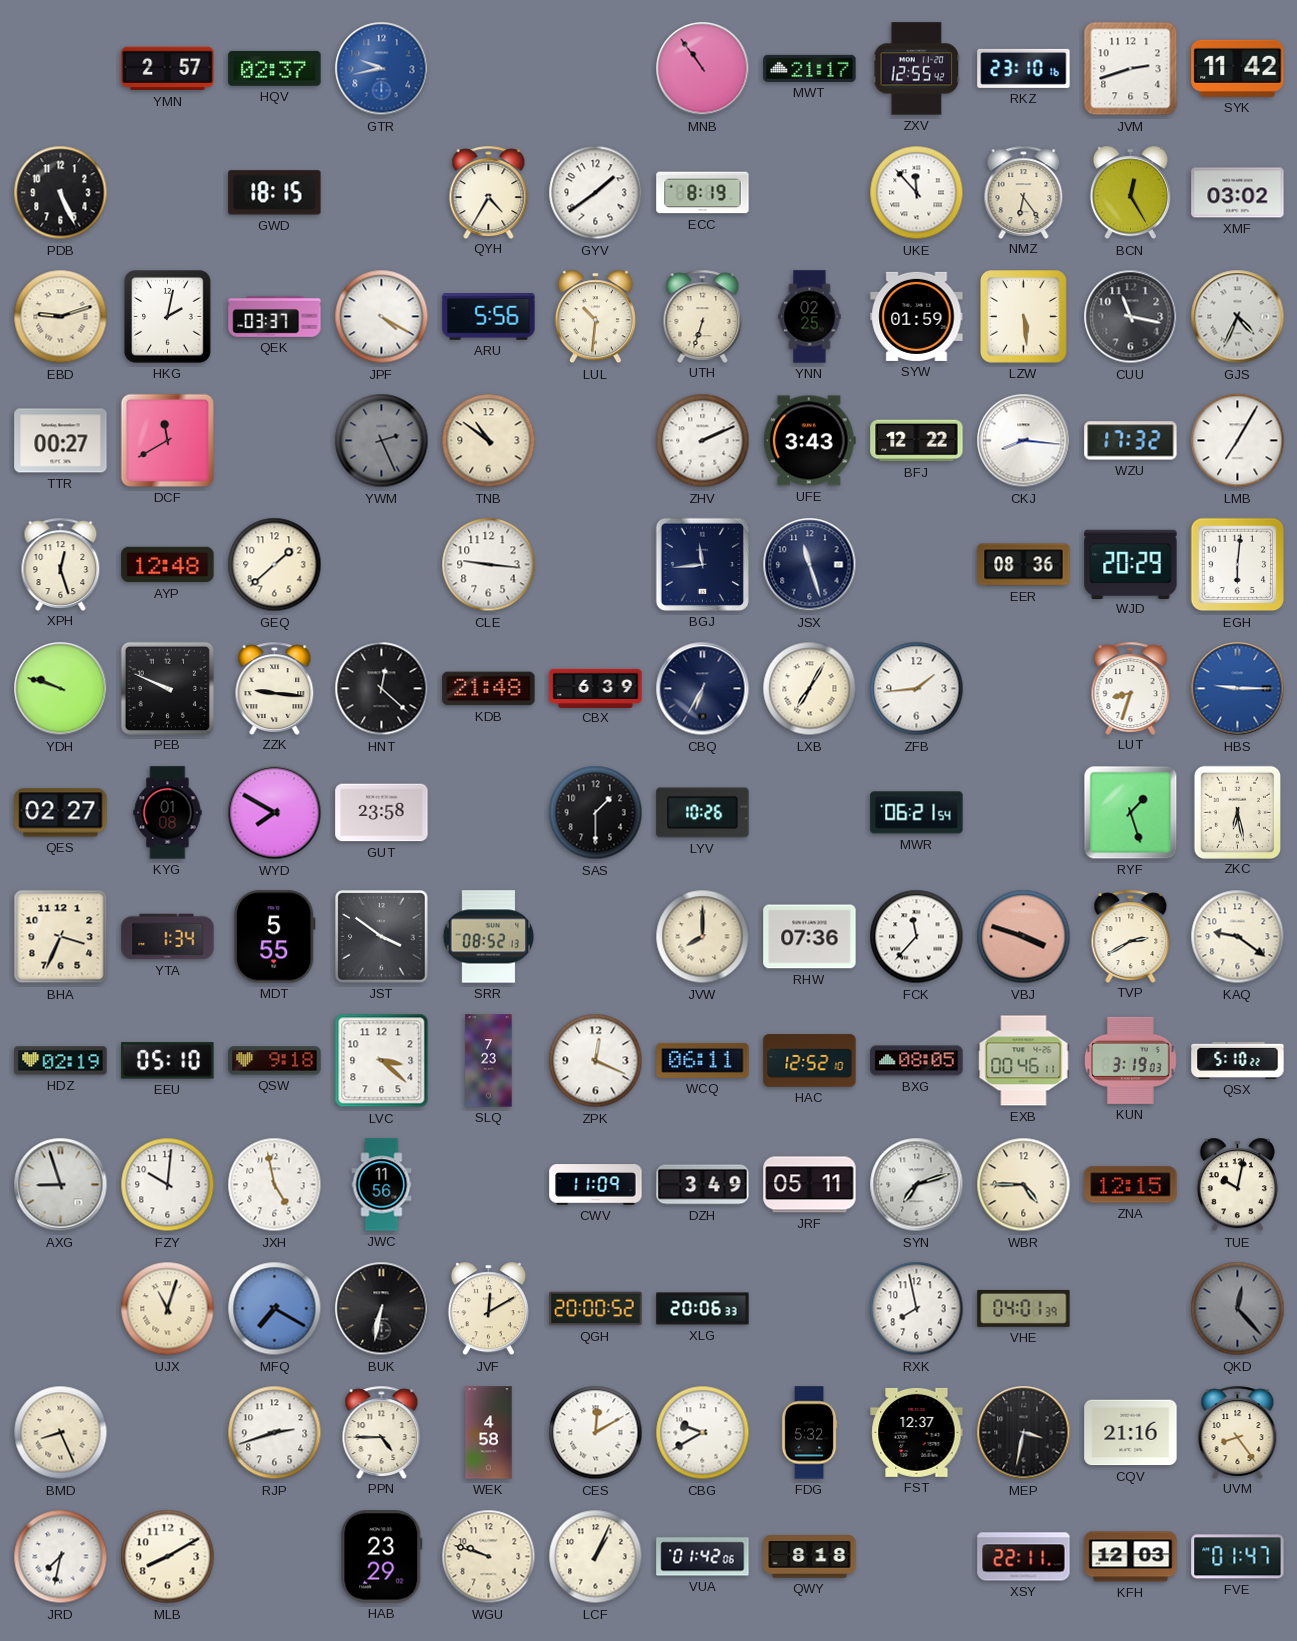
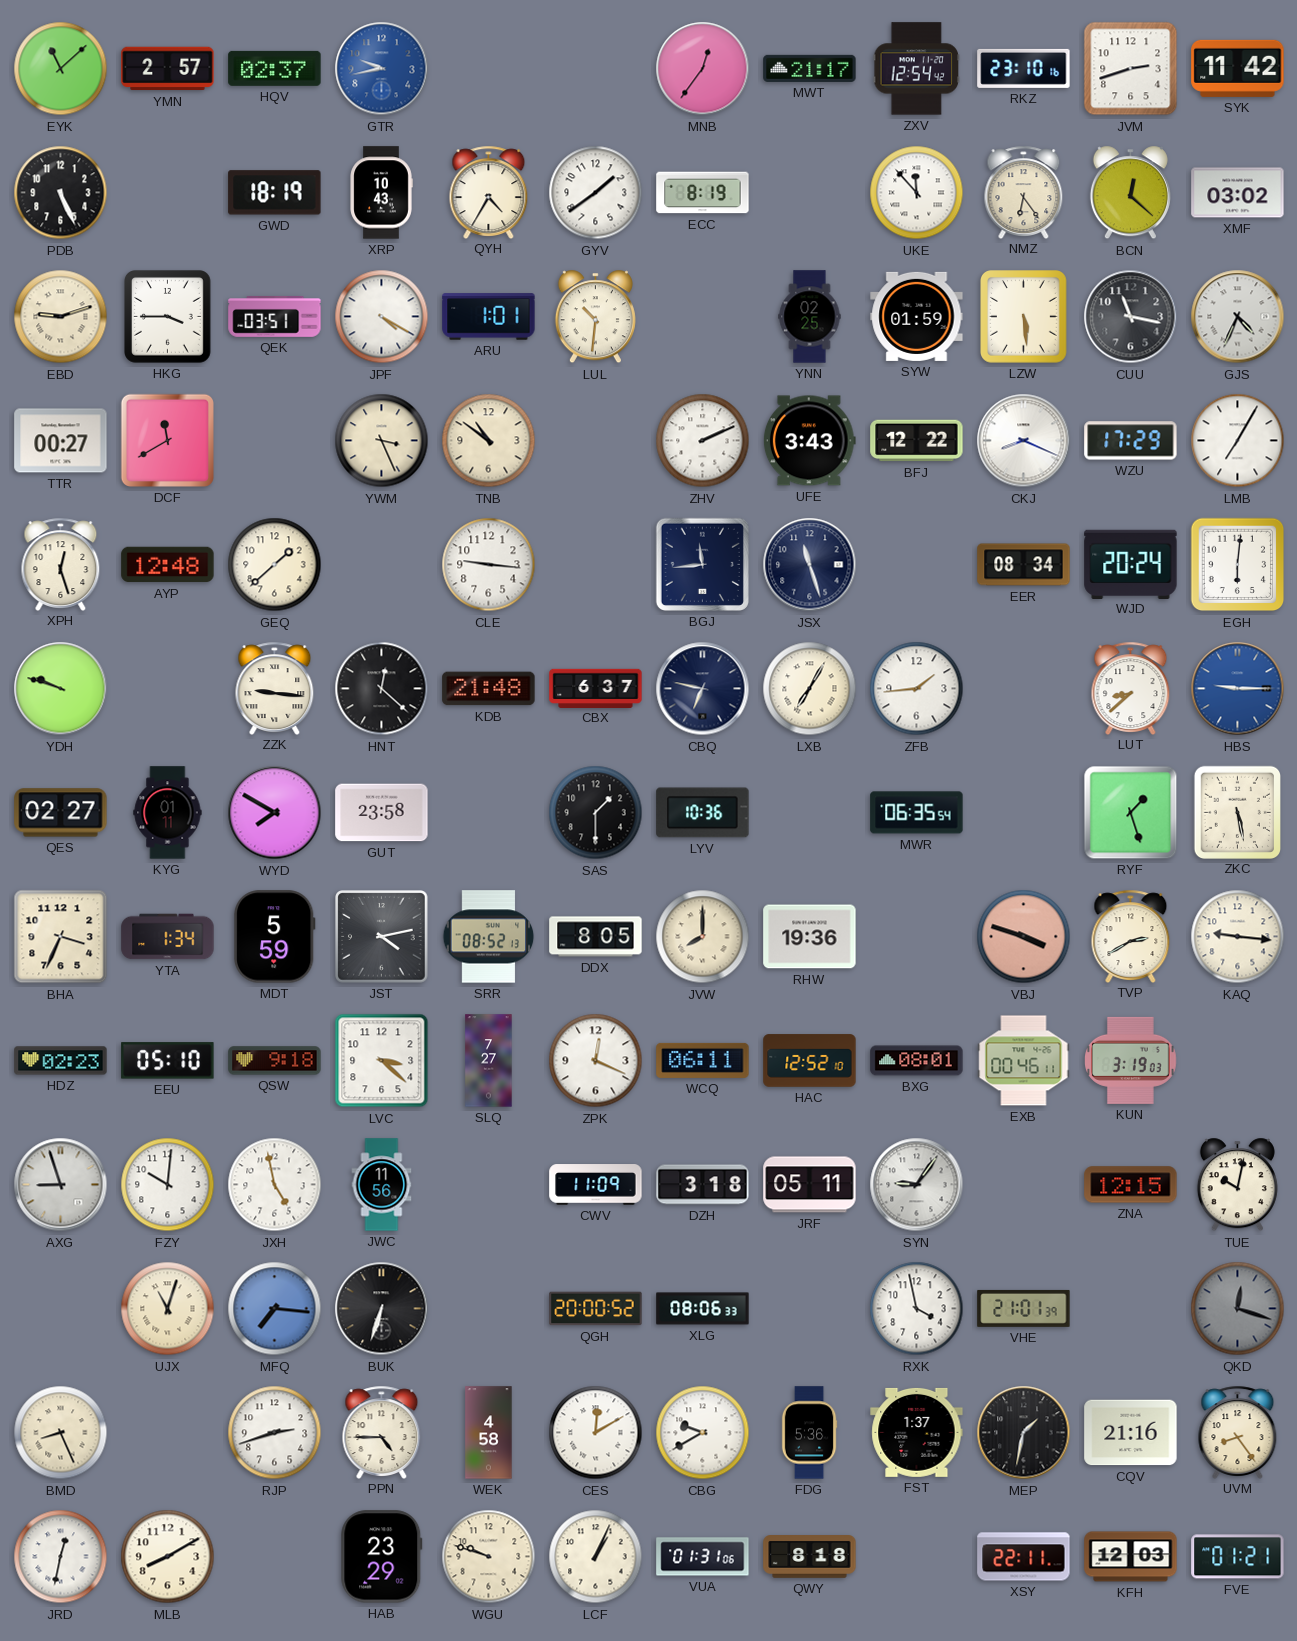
EYK: none -> 11:08 (61, 69)
MNB: 10:54 -> 12:36 (703, 69)
ZXV: 12:55 -> 12:54 (917, 69)
GWD: 18:15 -> 18:19 (275, 193)
XRP: none -> 10:43 (381, 193)
BCN: 12:25 -> 12:22 (1130, 193)
HKG: 2:02 -> 3:45 (168, 317)
QEK: 03:37 -> 03:51 (275, 317)
ARU: 5:56 -> 1:01 (489, 317)
UTH: 6:33 -> none (703, 316)
YWM: 2:26 -> 3:26 (382, 441)
YWM dial: grey -> cream (382, 441)
CKJ: 8:16 -> 8:19 (1024, 441)
WZU: 17:32 -> 17:29 (1131, 441)
EER: 08:36 -> 08:34 (1024, 565)
WJD: 20:29 -> 20:24 (1131, 564)
PEB: 9:49 -> none (167, 688)
CBX: 6:39 -> 6:37 (596, 688)
CBQ: 6:35 -> 6:47 (703, 689)
LUT: 8:33 -> 8:38 (1131, 688)
KYG: 01:08 -> 01:11 (168, 813)
LYV: 10:26 -> 10:36 (703, 813)
MWR: 06:21 -> 06:35 (917, 813)
ZKC: 6:28 -> 5:28 (1237, 812)
MDT: 5:55 -> 5:59 (274, 937)
JST: 3:51 -> 4:13 (382, 937)
DDX: none -> 8:05 (596, 937)
RHW: 07:36 -> 19:36 (810, 937)
FCK: 11:37 -> none (917, 937)
KAQ: 9:21 -> 9:16 (1238, 937)
HDZ: 02:19 -> 02:23 (61, 1061)
SLQ: 7:23 -> 7:27 (489, 1061)
BXG: 08:05 -> 08:01 (917, 1061)
QSX: 5:10 -> none (1238, 1060)
DZH: 3:49 -> 3:18 (703, 1185)
SYN: 7:12 -> 9:06 (917, 1185)
WBR: 4:45 -> none (1024, 1185)
MFQ: 7:20 -> 7:16 (275, 1309)
BUK: 6:32 -> 6:33 (382, 1309)
JVF: 12:10 -> none (488, 1309)
XLG: 20:06 -> 08:06 (703, 1309)
RXK: 7:58 -> 3:58 (917, 1309)
VHE: 04:01 -> 21:01 (1024, 1308)
QKD: 12:23 -> 12:18 (1238, 1309)
FDG: 5:32 -> 5:36 (809, 1433)
FST: 12:37 -> 1:37 (917, 1432)
MEP: 3:32 -> 1:32 (1024, 1433)
JRD: 7:32 -> 12:32 (61, 1557)
VUA: 01:42 -> 01:31 (703, 1557)
FVE: 01:47 -> 01:21 (1238, 1557)
